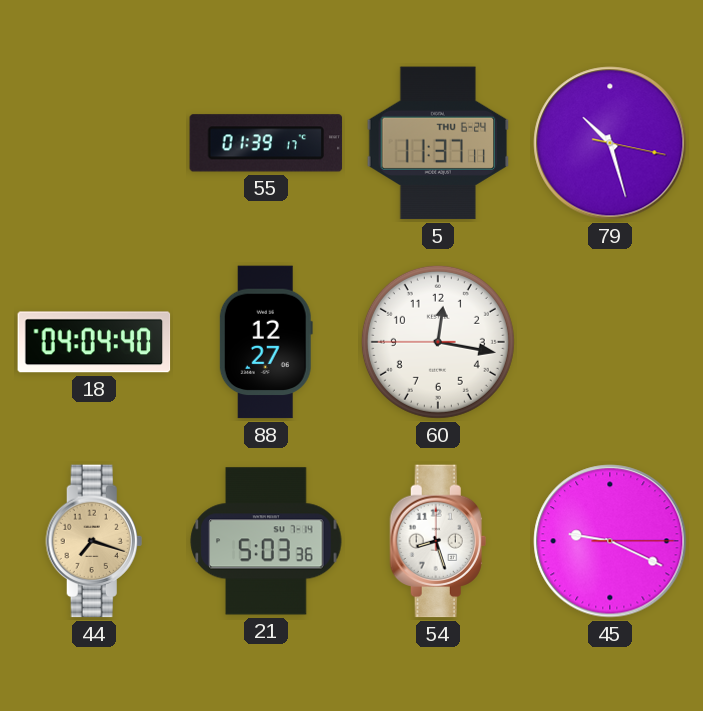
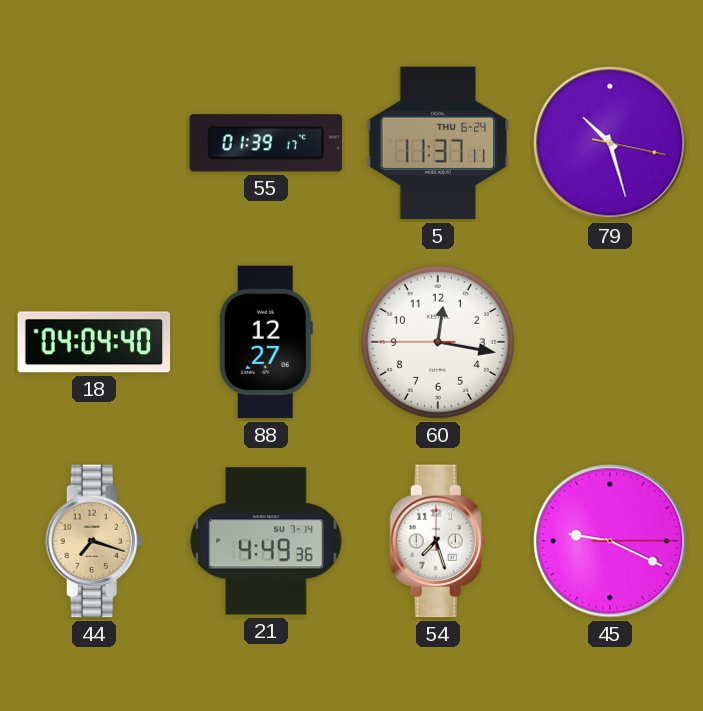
21: 5:03 -> 4:49 (266, 541)
54: 8:27 -> 7:27 (438, 541)
